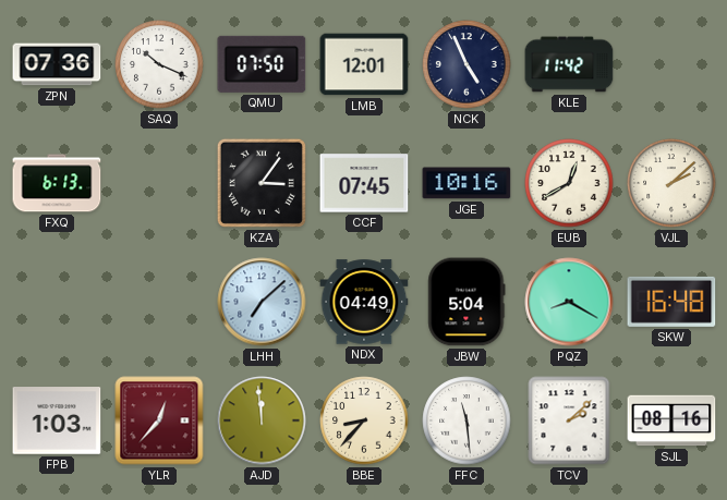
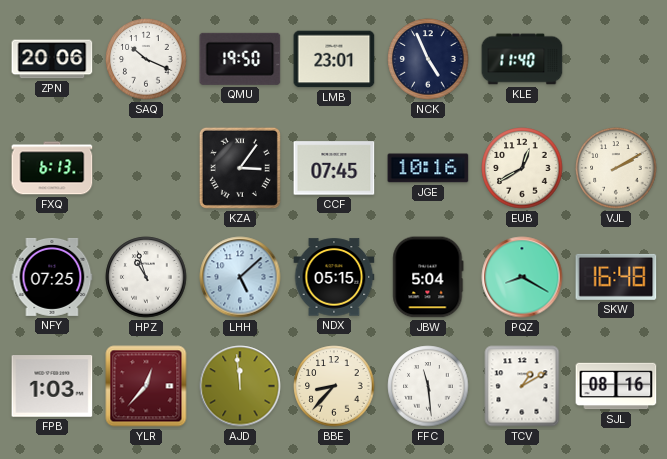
ZPN: 07:36 -> 20:06 (52, 59)
QMU: 07:50 -> 19:50 (240, 59)
LMB: 12:01 -> 23:01 (334, 59)
KLE: 11:42 -> 11:40 (522, 59)
VJL: 2:08 -> 2:10 (616, 168)
NFY: none -> 07:25 (52, 277)
HPZ: none -> 10:57 (146, 277)
LHH: 7:08 -> 5:08 (240, 277)
NDX: 04:49 -> 05:15 (334, 277)
TCV: 2:08 -> 1:10 (522, 386)
